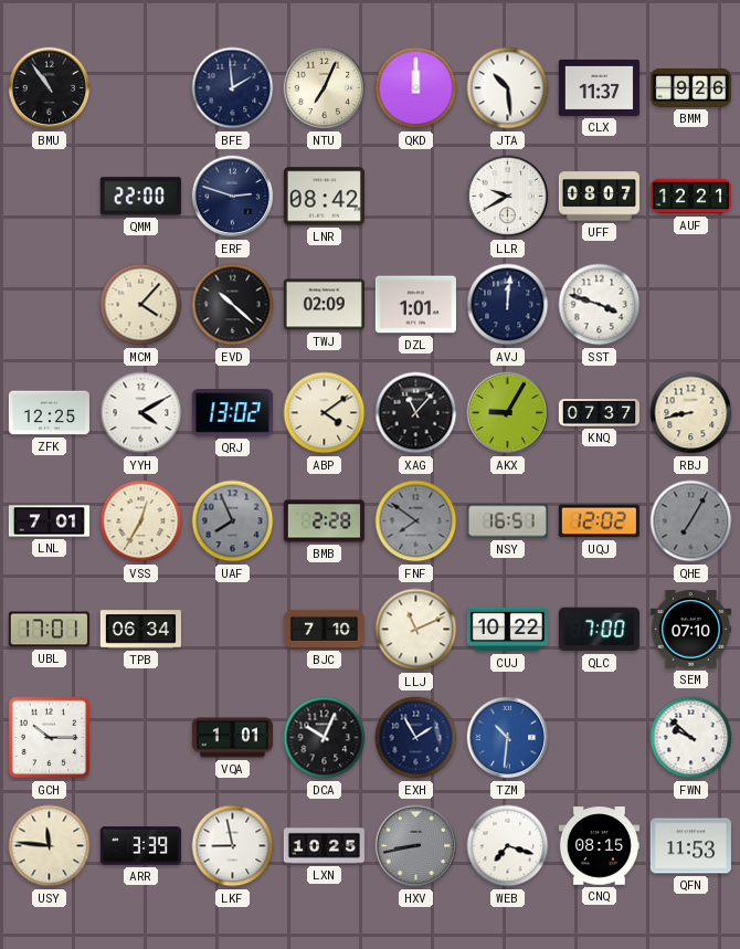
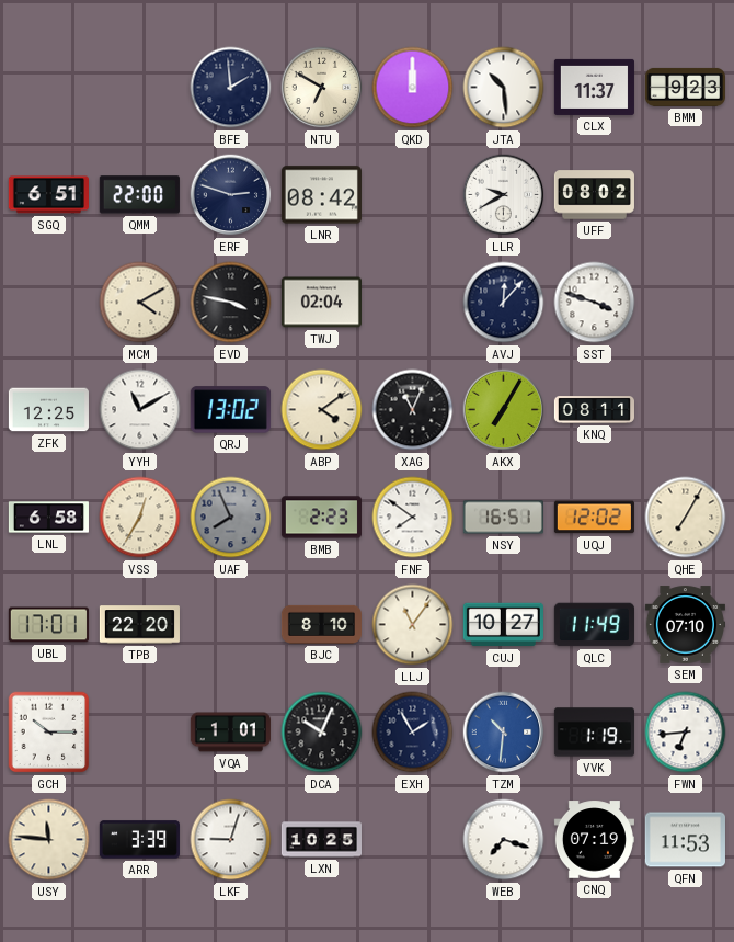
BMU: 10:54 -> none (50, 88)
NTU: 7:04 -> 6:50 (322, 88)
BMM: 9:26 -> 9:23 (685, 87)
SGQ: none -> 6:51 (48, 195)
UFF: 08:07 -> 08:02 (594, 195)
AUF: 12:21 -> none (690, 197)
MCM: 4:07 -> 4:10 (140, 303)
EVD: 10:22 -> 3:47 (231, 303)
TWJ: 02:09 -> 02:04 (321, 303)
DZL: 1:01 -> none (415, 305)
AVJ: 12:01 -> 12:07 (504, 303)
YYH: 4:10 -> 11:10 (140, 410)
XAG: 11:07 -> 11:04 (413, 410)
AKX: 9:05 -> 7:05 (504, 410)
KNQ: 07:37 -> 08:11 (594, 410)
RBJ: 8:43 -> none (691, 413)
LNL: 7:01 -> 6:58 (48, 518)
BMB: 2:28 -> 2:23 (321, 518)
FNF dial: grey -> white (413, 518)
QHE dial: grey -> cream (686, 518)
TPB: 06:34 -> 22:20 (139, 625)
BJC: 7:10 -> 8:10 (321, 624)
LLJ: 11:11 -> 11:06 (413, 625)
CUJ: 10:22 -> 10:27 (503, 625)
QLC: 7:00 -> 11:49 (594, 625)
VVK: none -> 1:19 (594, 733)
FWN: 9:52 -> 6:44 (686, 733)
LKF: 8:58 -> 9:03 (231, 840)
HXV: 8:43 -> none (416, 846)
CNQ: 08:15 -> 07:19 (594, 840)
